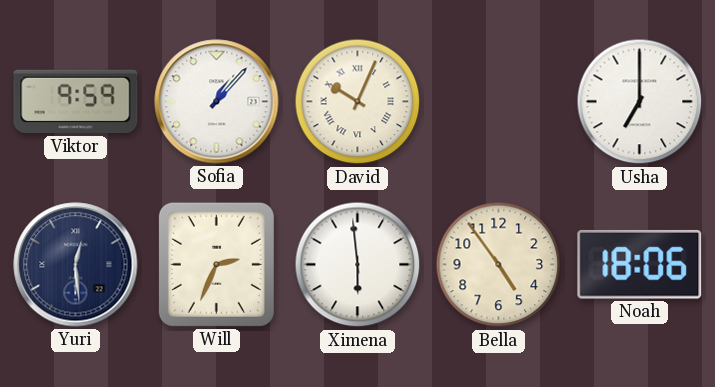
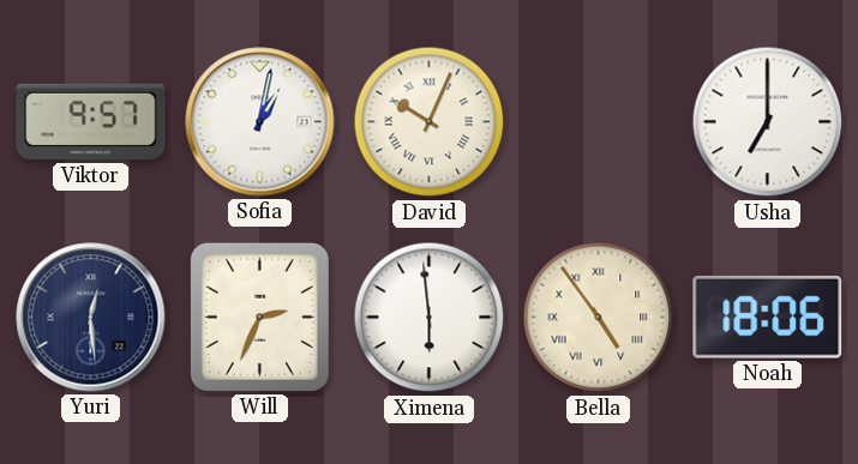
Viktor: 9:59 -> 9:57 (91, 122)
Sofia: 1:07 -> 1:02 (260, 122)
Bella numerals: Arabic -> Roman (599, 318)
